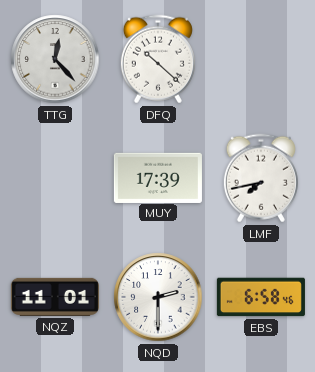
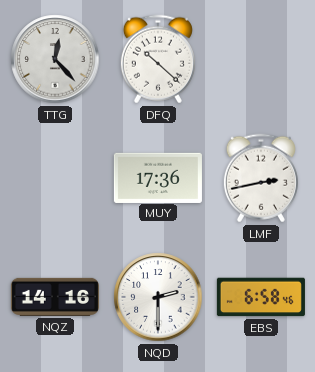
MUY: 17:39 -> 17:36 (158, 177)
LMF: 7:43 -> 2:43 (261, 178)
NQZ: 11:01 -> 14:16 (55, 297)
